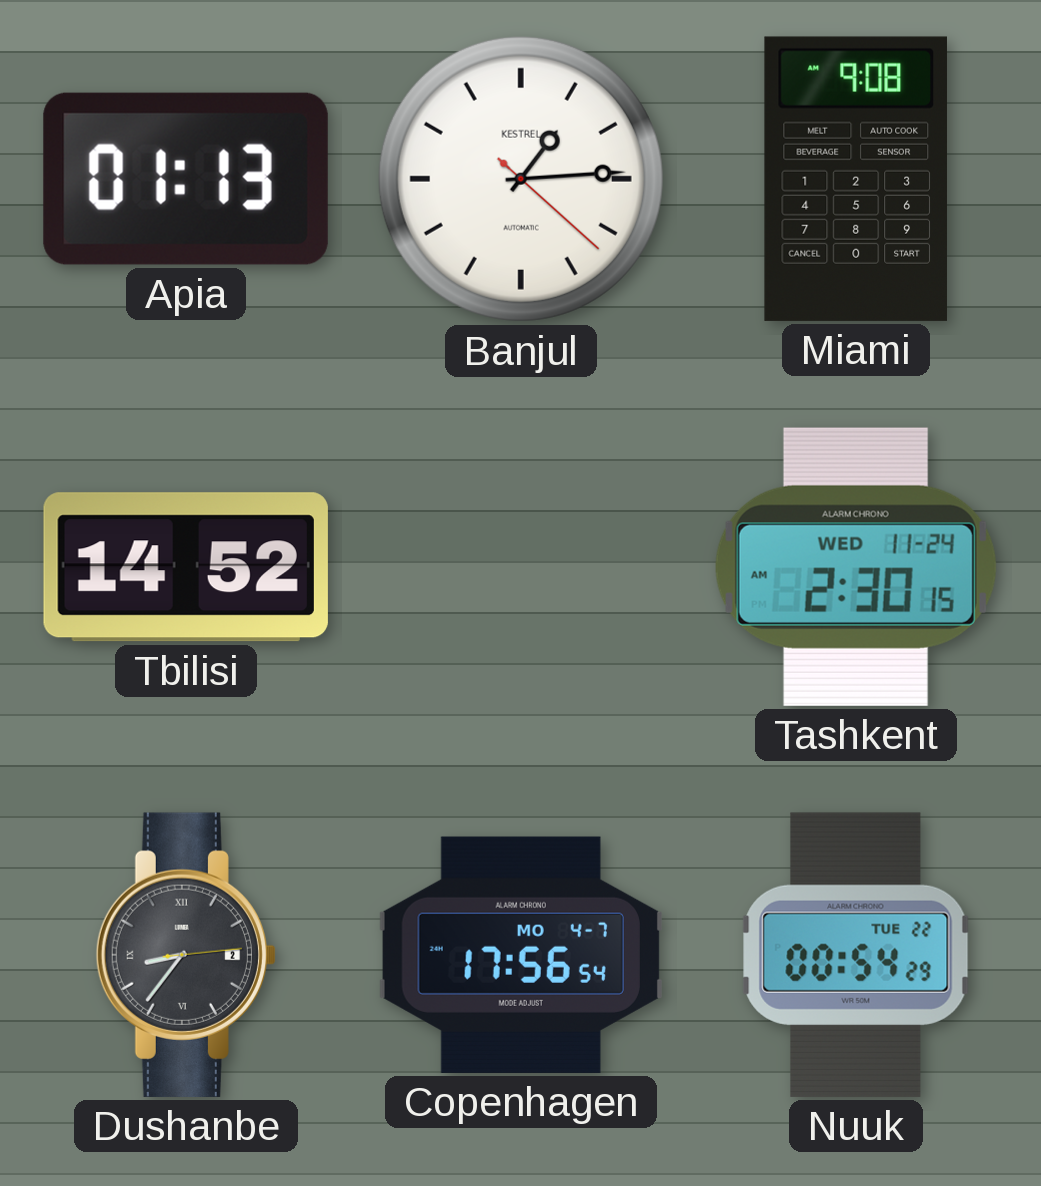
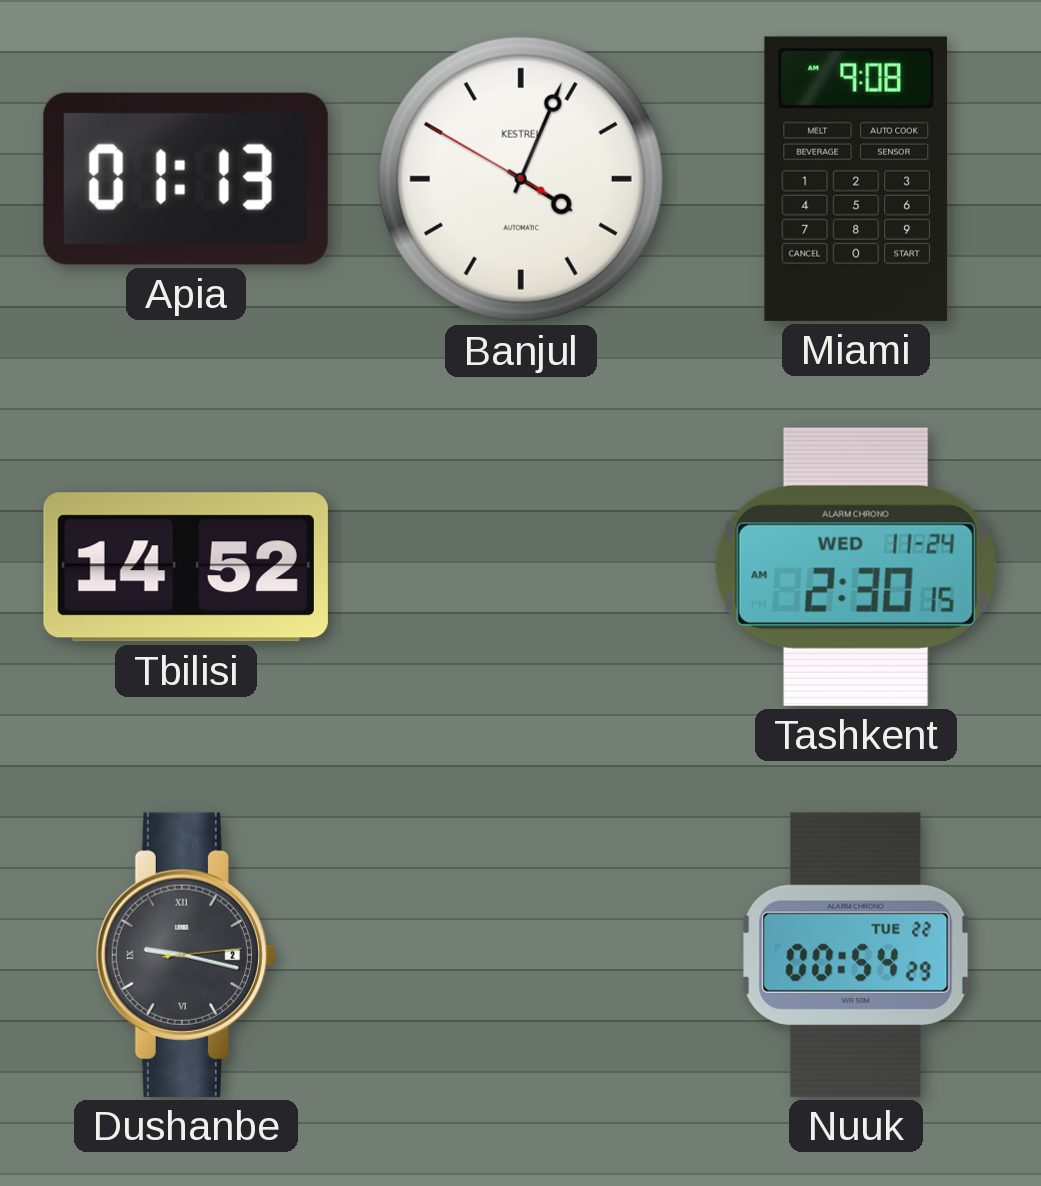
Banjul: 1:14 -> 4:03 (521, 179)
Dushanbe: 8:36 -> 9:17 (186, 955)
Copenhagen: 17:56 -> none (521, 955)
